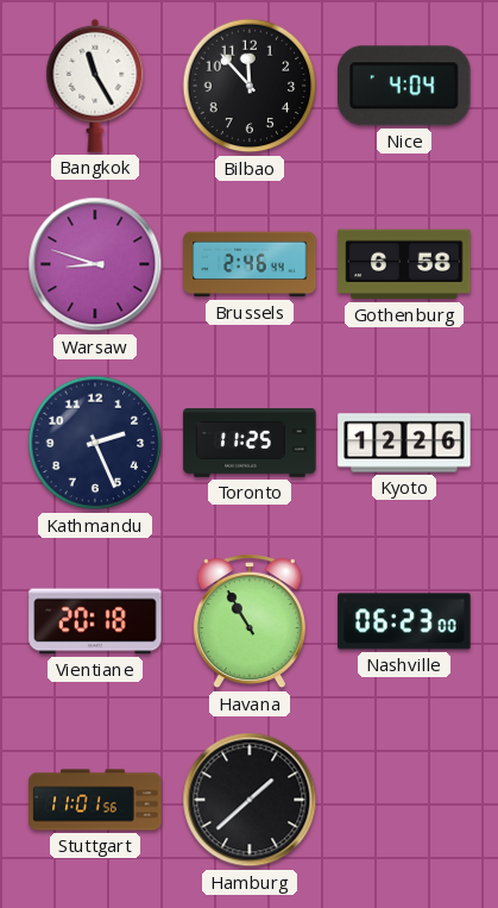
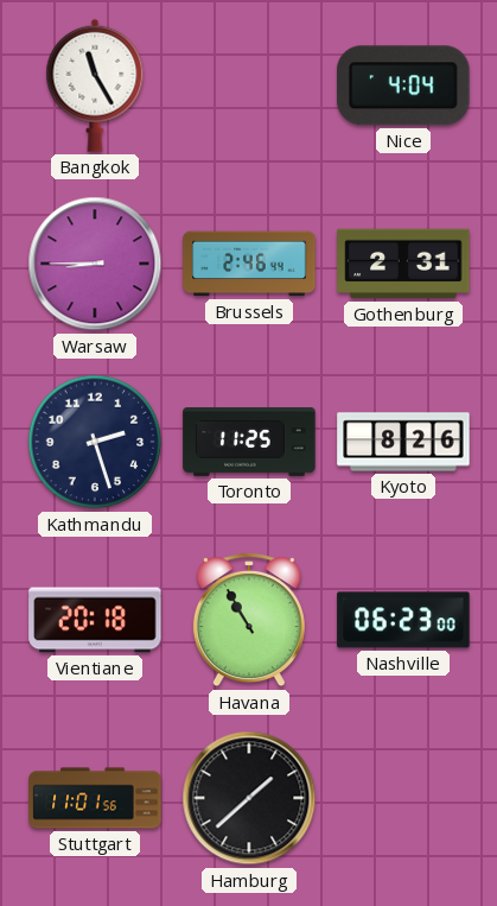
Bilbao: 11:53 -> none (250, 86)
Warsaw: 8:48 -> 8:45 (95, 264)
Gothenburg: 6:58 -> 2:31 (403, 264)
Kathmandu: 2:26 -> 2:27 (95, 442)
Kyoto: 12:26 -> 8:26 (403, 442)
